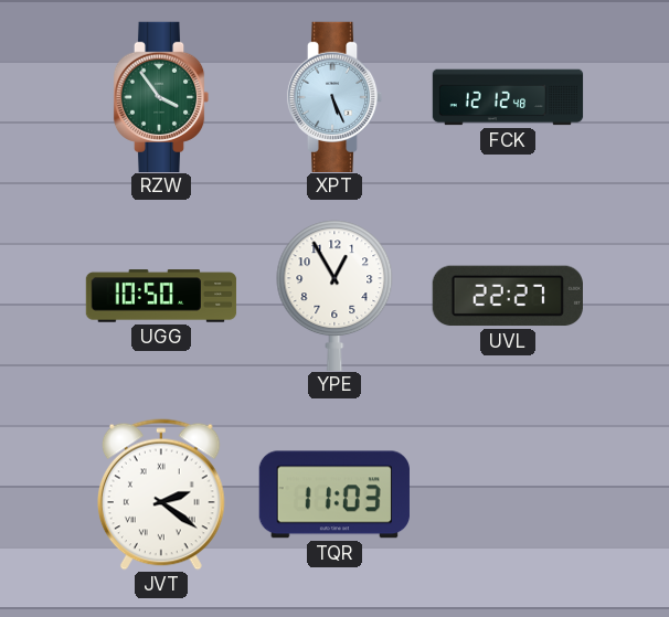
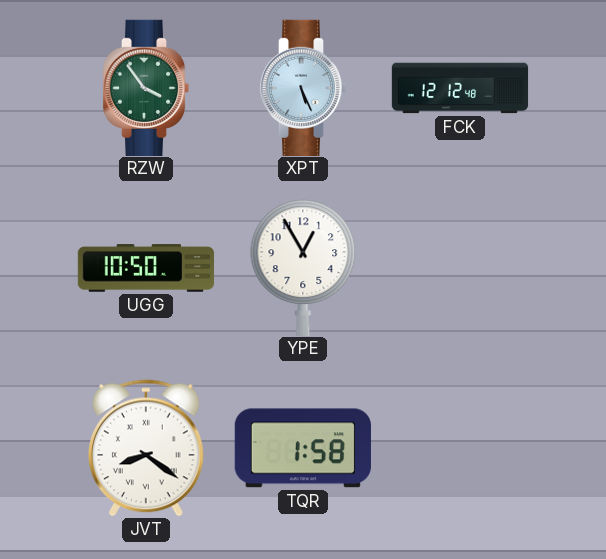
UVL: 22:27 -> none (508, 296)
JVT: 2:21 -> 8:21 (147, 448)
TQR: 11:03 -> 1:58 (303, 448)
